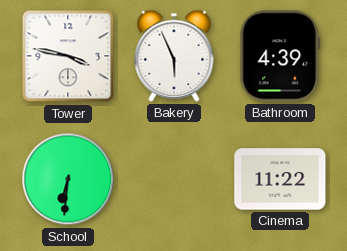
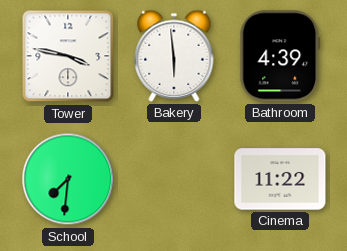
Bakery: 5:56 -> 5:59 (174, 56)
School: 6:31 -> 7:31 (68, 179)
